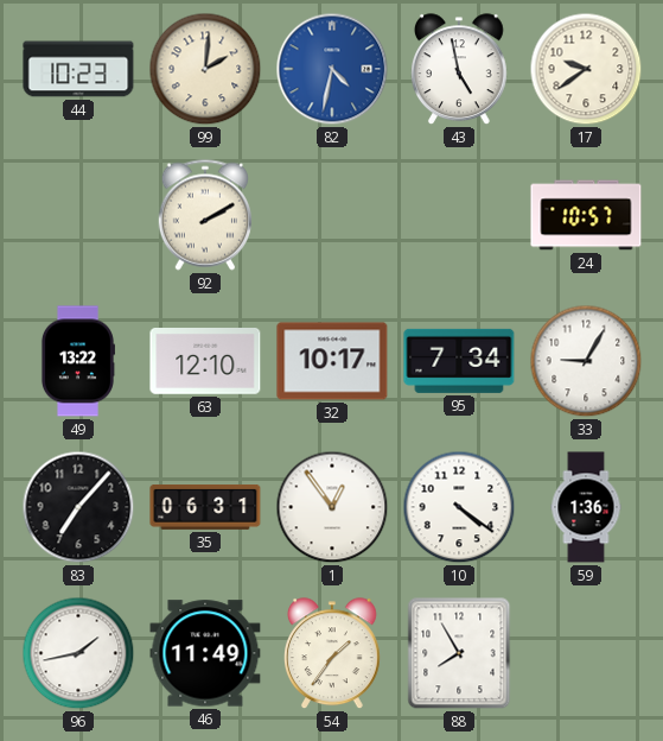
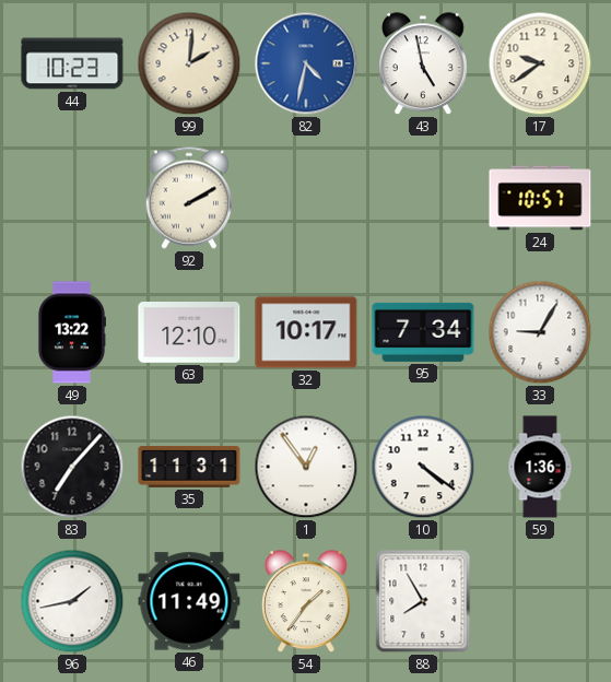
35: 06:31 -> 11:31 (189, 468)
